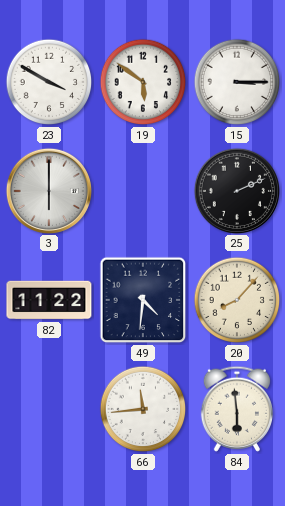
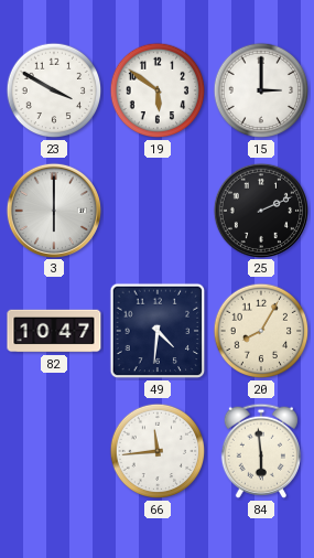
15: 3:15 -> 3:00 (261, 90)
82: 11:22 -> 10:47 (54, 331)
20: 8:07 -> 8:05 (261, 331)
